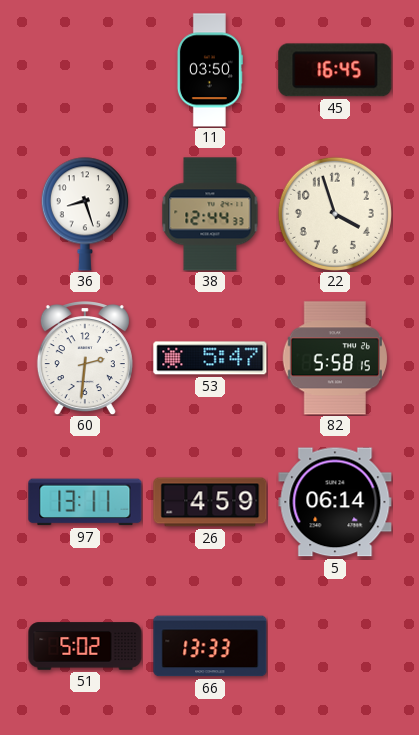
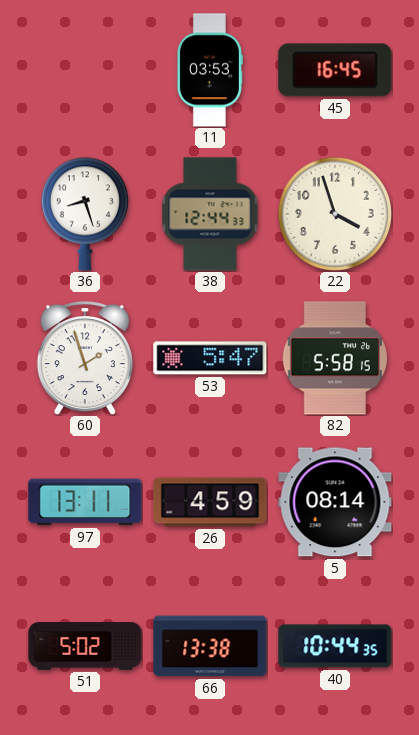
11: 03:50 -> 03:53 (209, 70)
60: 2:31 -> 1:57 (85, 358)
5: 06:14 -> 08:14 (335, 502)
66: 13:33 -> 13:38 (210, 646)
40: none -> 10:44 (335, 646)
